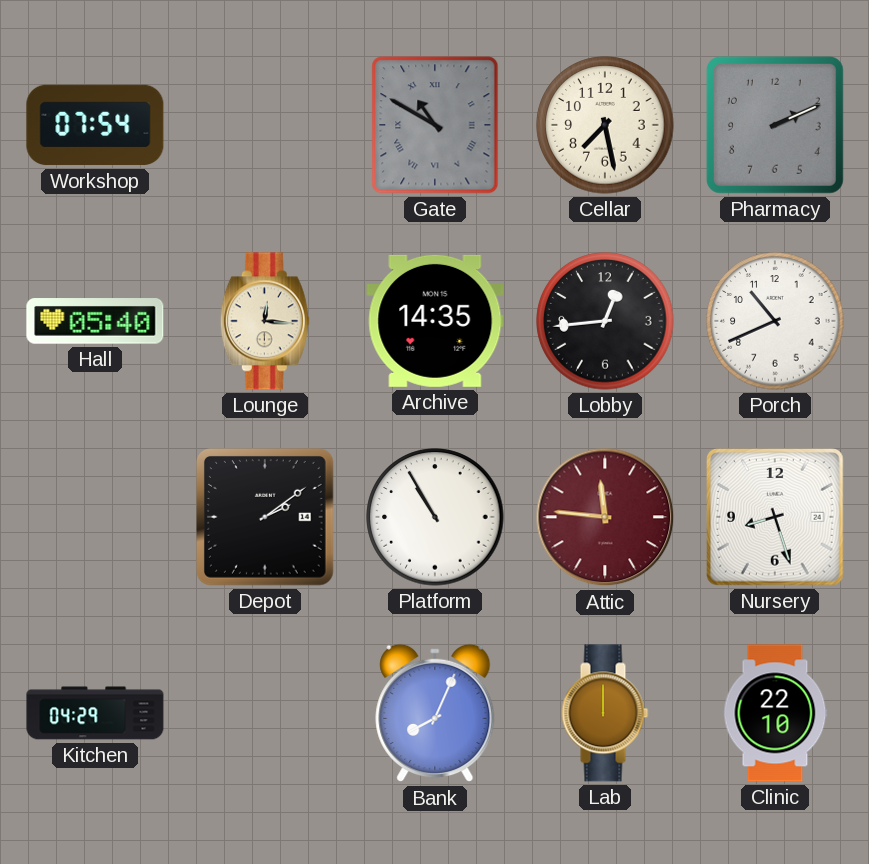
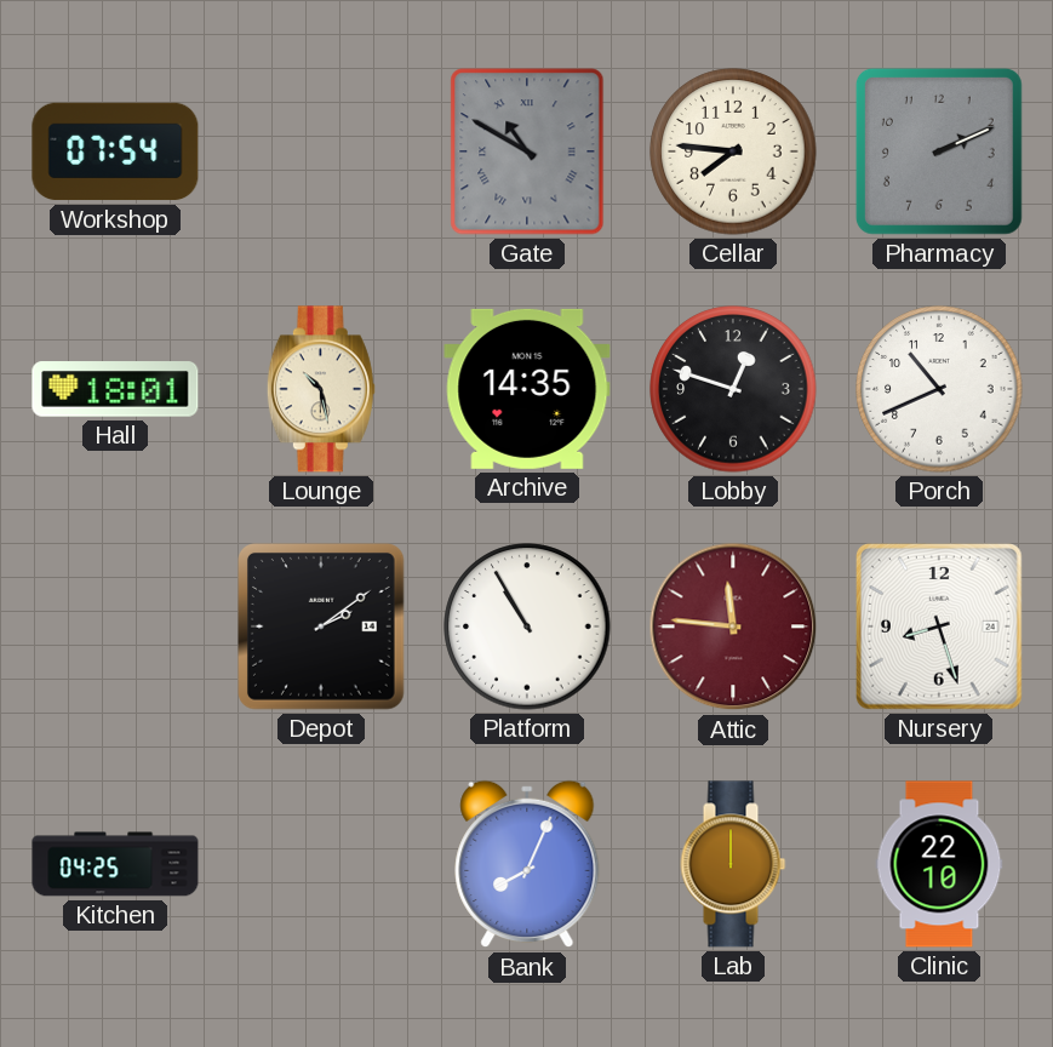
Cellar: 7:28 -> 7:46 (733, 151)
Hall: 05:40 -> 18:01 (115, 389)
Lounge: 12:16 -> 10:28 (321, 389)
Lobby: 12:44 -> 12:48 (733, 389)
Kitchen: 04:29 -> 04:25 (115, 864)
